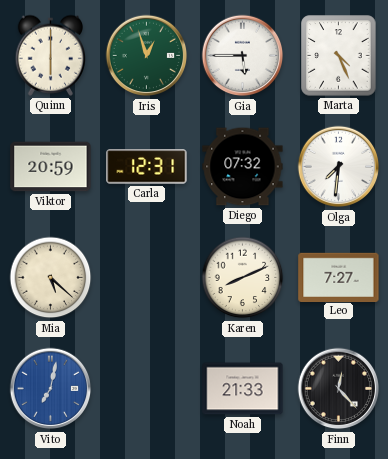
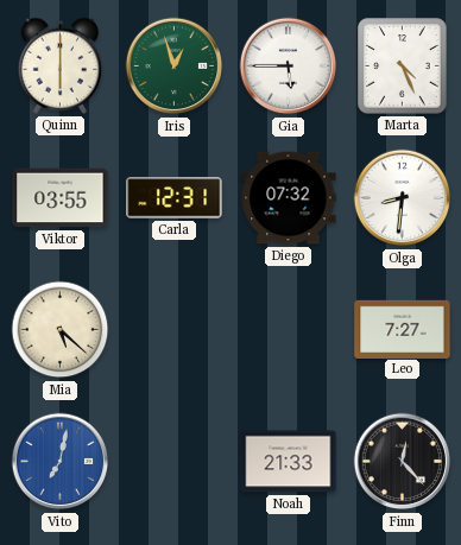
Viktor: 20:59 -> 03:55 (61, 198)
Olga: 7:31 -> 8:31 (403, 198)
Karen: 8:11 -> none (243, 278)
